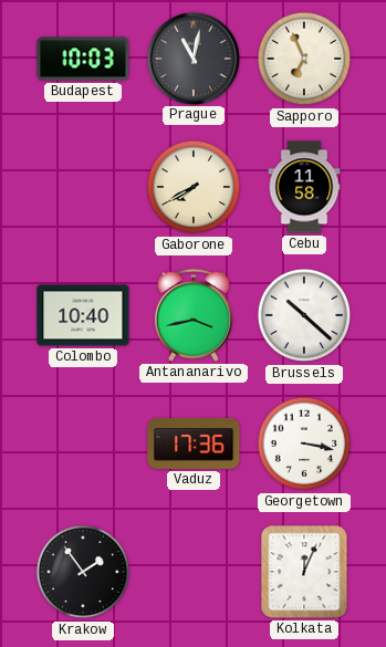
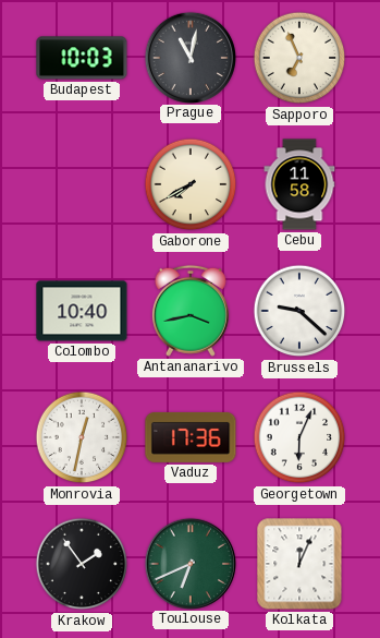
Brussels: 10:22 -> 9:22 (299, 311)
Monrovia: none -> 12:32 (82, 437)
Georgetown: 3:17 -> 6:04 (299, 437)
Toulouse: none -> 6:41 (189, 563)
